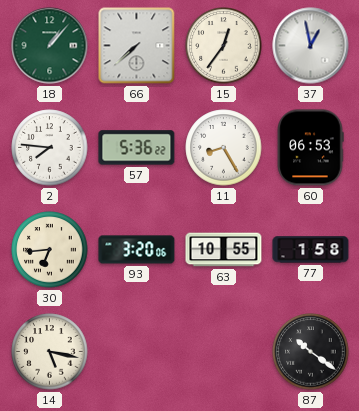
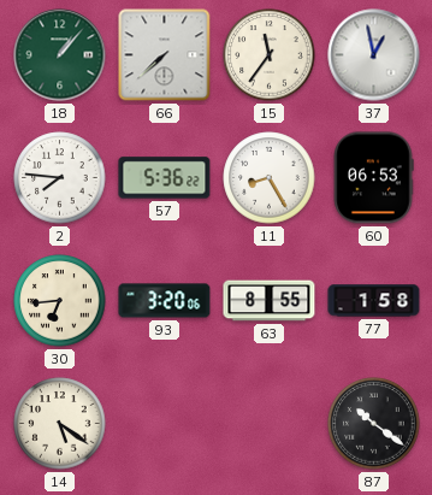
15: 12:36 -> 11:36 (270, 55)
63: 10:55 -> 8:55 (270, 301)
14: 5:17 -> 5:21 (60, 424)
